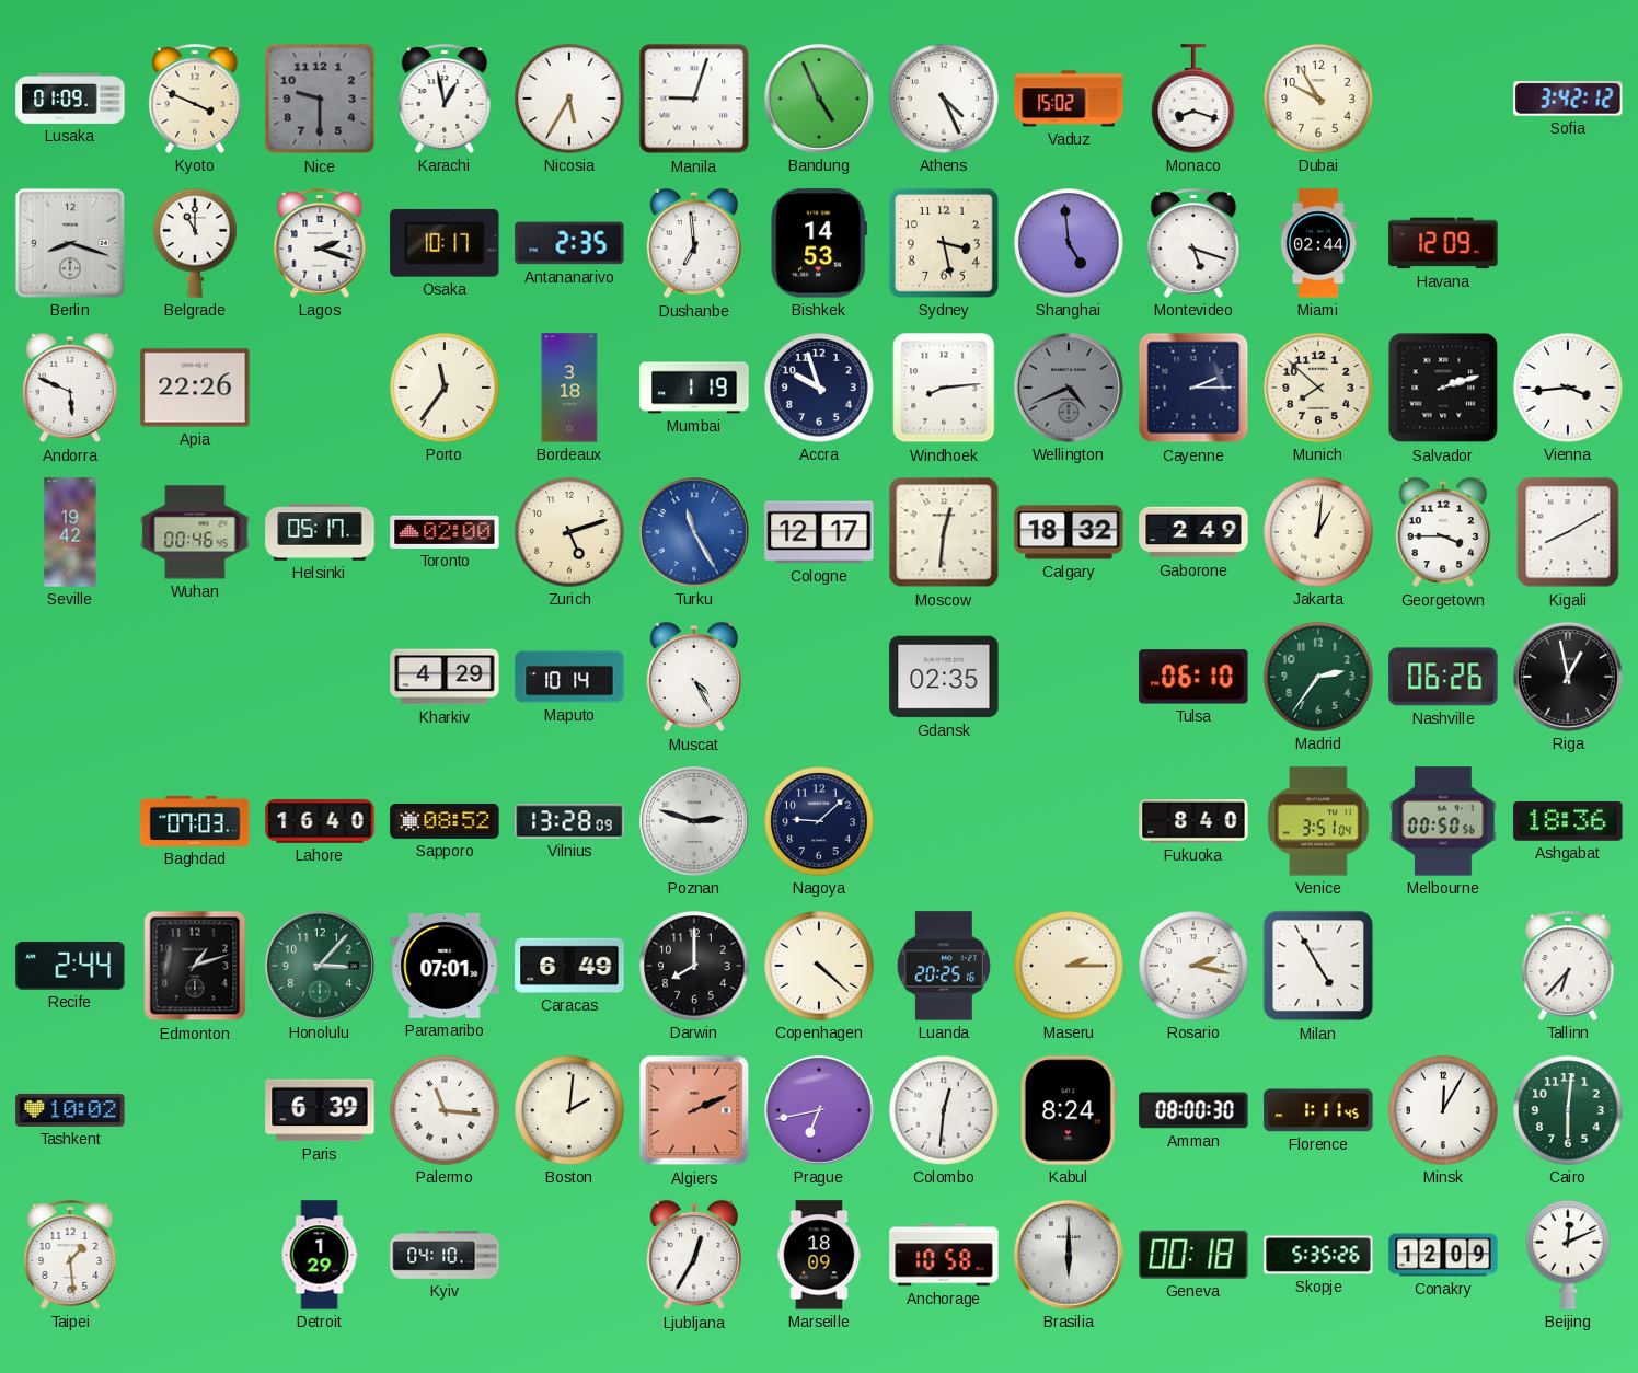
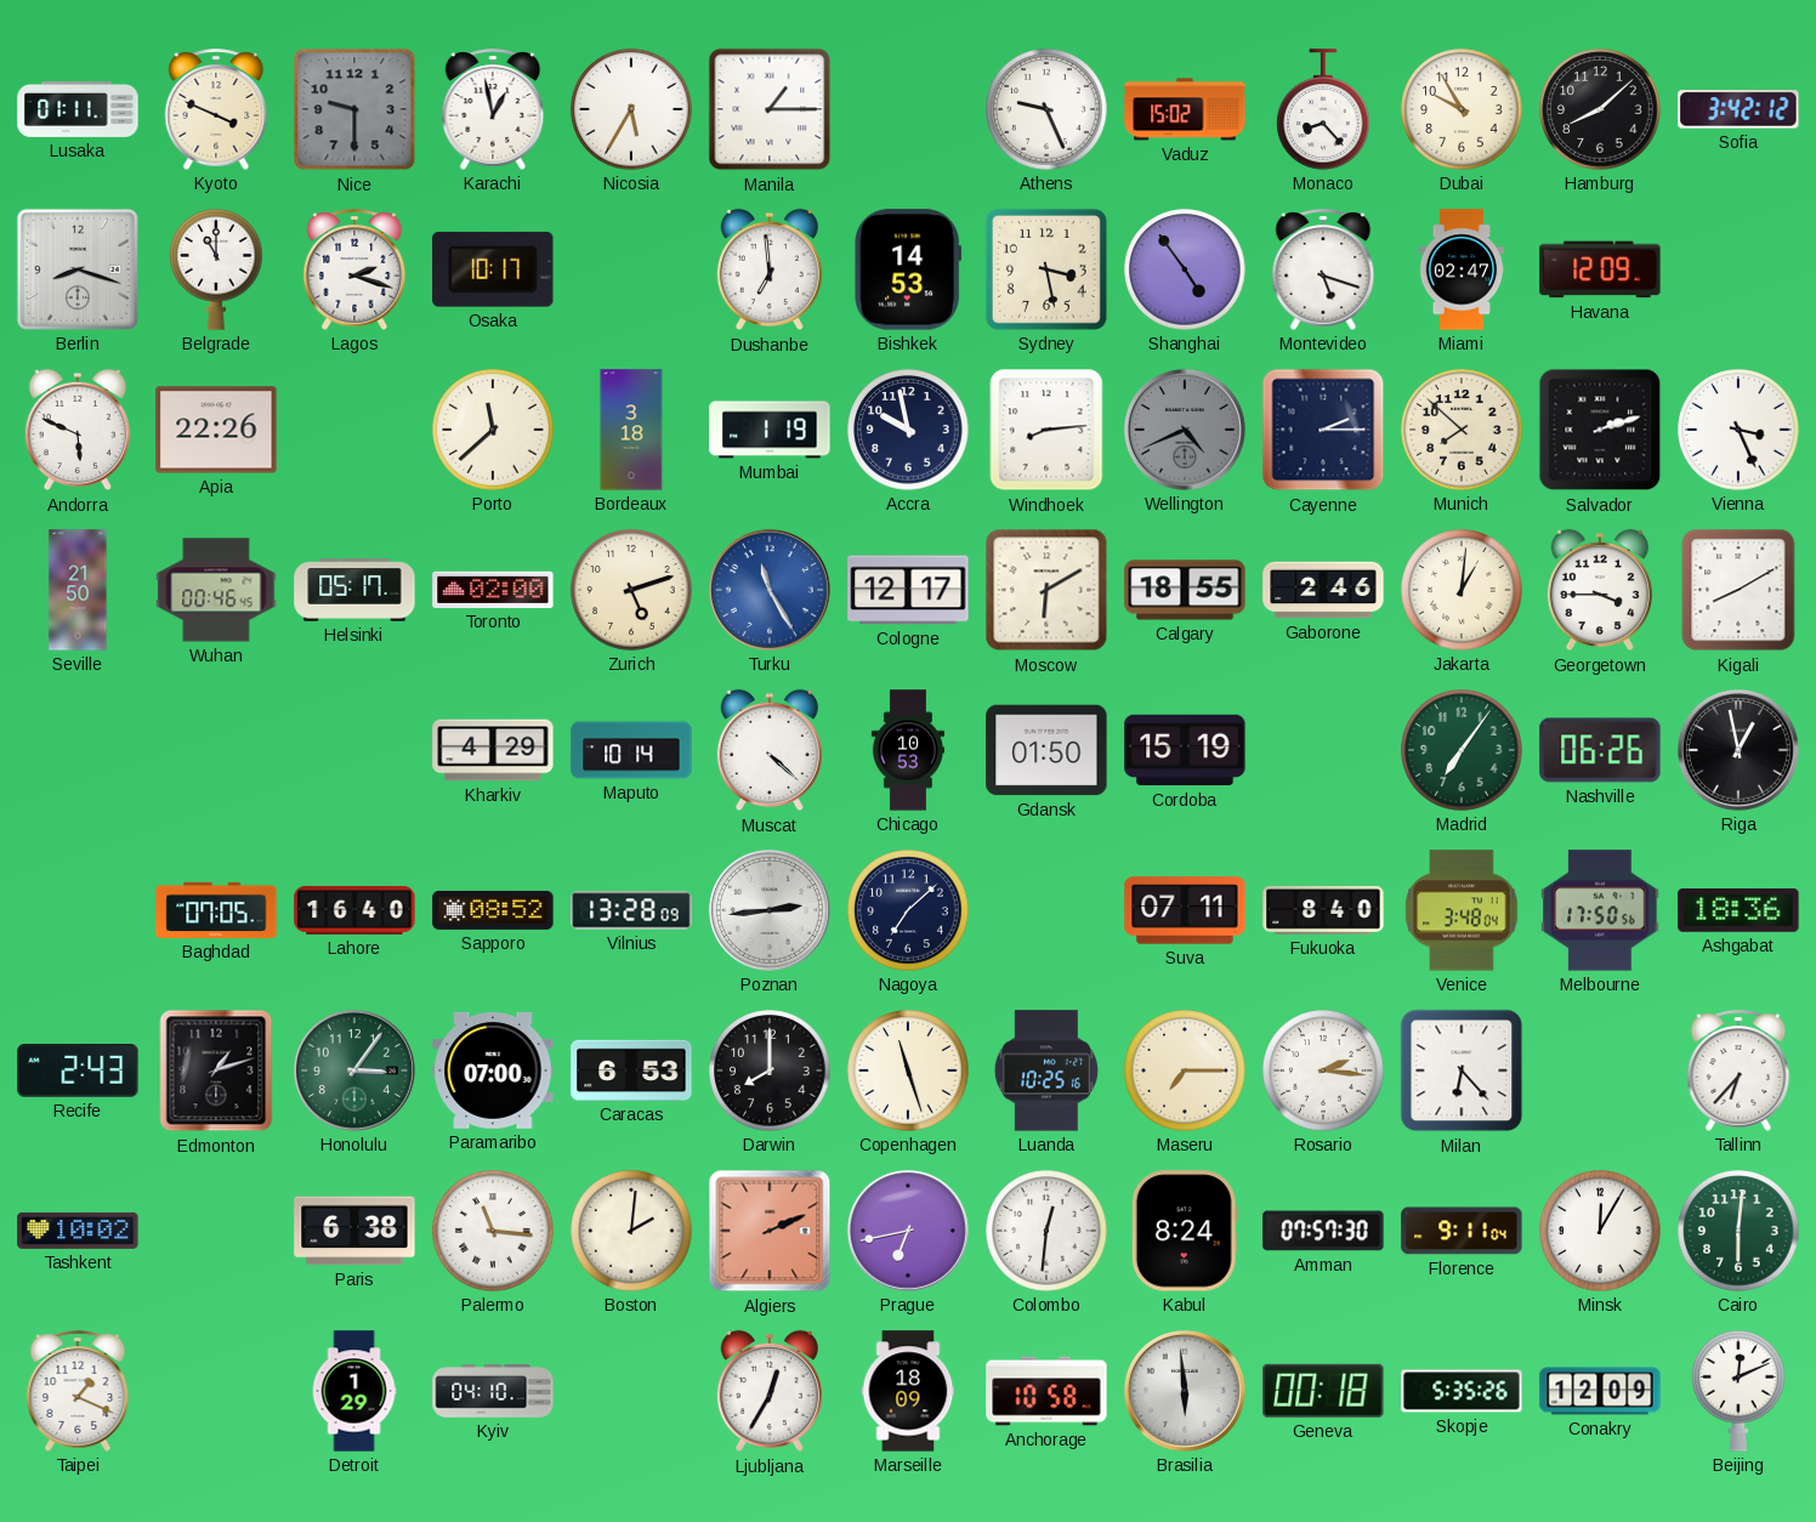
Lusaka: 01:09 -> 01:11 (78, 109)
Manila: 9:03 -> 1:15 (770, 109)
Bandung: 4:56 -> none (819, 99)
Athens: 4:26 -> 9:26 (1046, 109)
Monaco: 8:18 -> 8:23 (1323, 109)
Hamburg: none -> 8:08 (1600, 109)
Antananarivo: 2:35 -> none (569, 243)
Shanghai: 4:59 -> 4:54 (1185, 269)
Miami: 02:44 -> 02:47 (1462, 269)
Porto: 11:36 -> 11:38 (493, 430)
Accra: 9:57 -> 9:58 (908, 430)
Vienna: 3:44 -> 3:26 (1738, 430)
Seville: 19:42 -> 21:50 (78, 590)
Moscow: 12:31 -> 6:10 (1046, 590)
Calgary: 18:32 -> 18:55 (1185, 590)
Gaborone: 2:49 -> 2:46 (1323, 590)
Muscat: 4:25 -> 4:22 (770, 750)
Chicago: none -> 10:53 (908, 750)
Gdansk: 02:35 -> 01:50 (1046, 750)
Cordoba: none -> 15:19 (1185, 750)
Tulsa: 06:10 -> none (1193, 677)
Madrid: 2:36 -> 7:06 (1462, 750)
Baghdad: 07:03 -> 07:05 (216, 910)
Poznan: 2:48 -> 2:44 (770, 910)
Nagoya: 9:08 -> 7:08 (908, 910)
Suva: none -> 07:11 (1185, 910)
Venice: 3:51 -> 3:48 (1462, 910)
Melbourne: 00:50 -> 17:50 (1600, 910)
Recife: 2:44 -> 2:43 (78, 1072)
Honolulu: 3:07 -> 3:06 (354, 1070)
Paramaribo: 07:01 -> 07:00 (493, 1070)
Caracas: 6:49 -> 6:53 (631, 1070)
Copenhagen: 4:22 -> 11:27 (908, 1070)
Luanda: 20:25 -> 10:25 (1046, 1070)
Maseru: 2:15 -> 7:15 (1185, 1070)
Rosario: 2:17 -> 2:16 (1323, 1070)
Milan: 4:55 -> 6:23 (1462, 1070)
Paris: 6:39 -> 6:38 (354, 1231)
Amman: 08:00 -> 07:57 (1323, 1231)
Florence: 1:11 -> 9:11 (1462, 1231)
Taipei: 1:29 -> 1:19 (78, 1391)
Brasilia: 6:00 -> 5:59 (1185, 1391)
